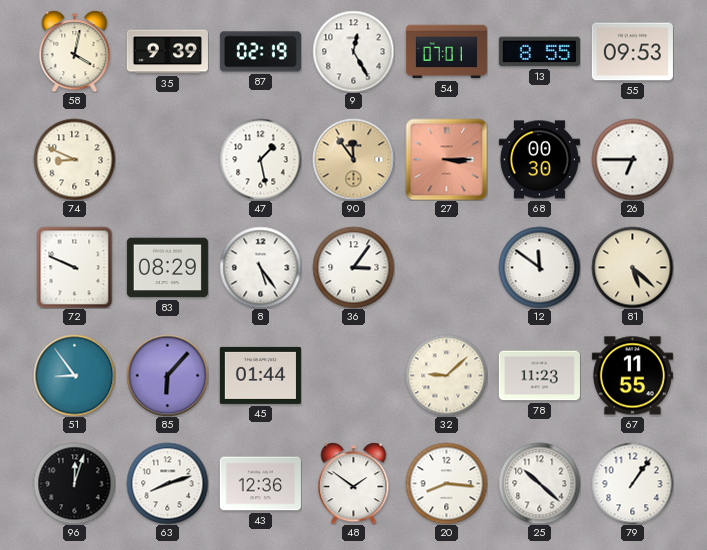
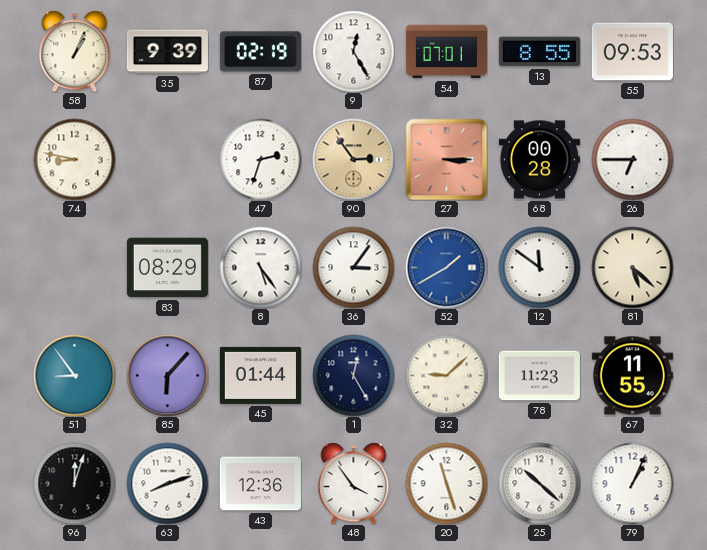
58: 4:02 -> 1:04 (75, 51)
74: 8:49 -> 8:47 (74, 159)
47: 1:28 -> 2:33 (260, 159)
90: 11:54 -> 2:54 (353, 159)
68: 00:30 -> 00:28 (539, 160)
72: 9:49 -> none (75, 267)
52: none -> 1:40 (446, 267)
1: none -> 12:25 (353, 375)
48: 1:51 -> 3:54 (354, 483)
20: 8:16 -> 11:27 (446, 483)
79: 1:06 -> 1:04 (632, 483)
